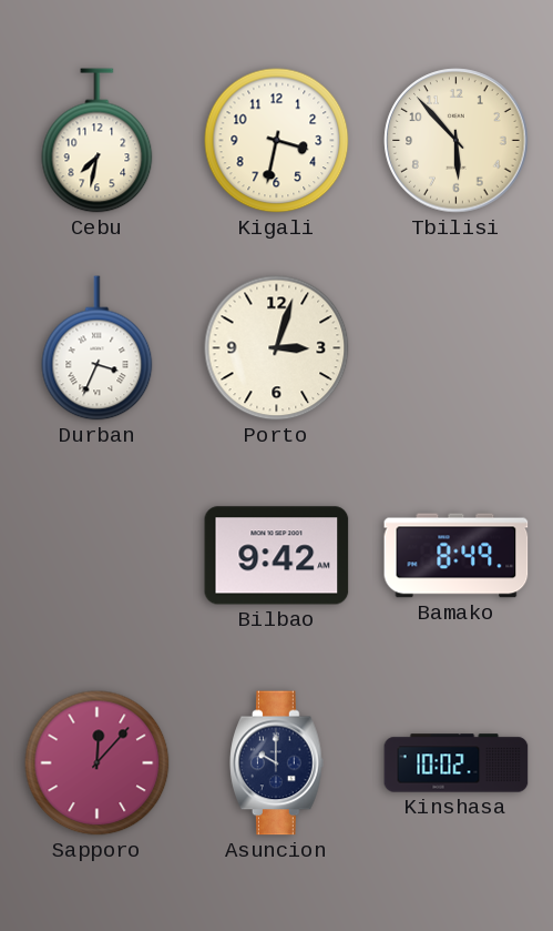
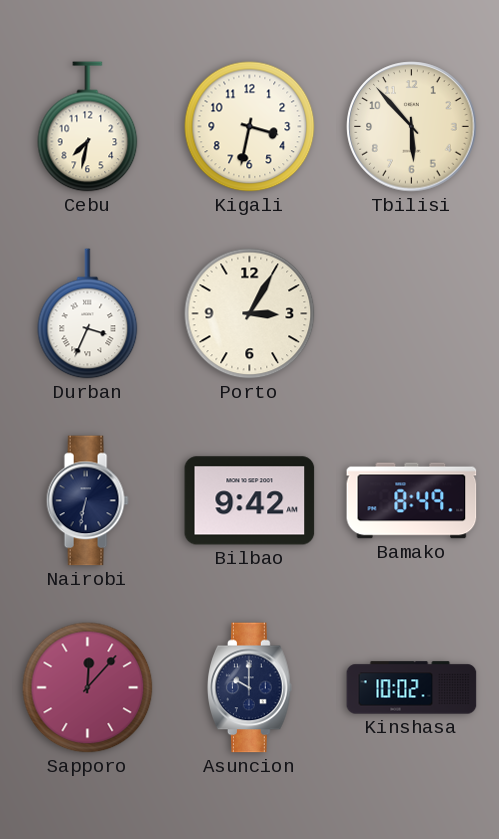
Porto: 3:03 -> 3:05 (250, 314)
Nairobi: none -> 6:32 (87, 501)
